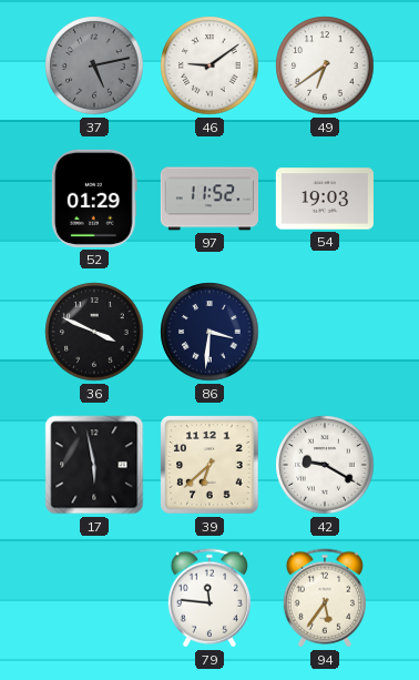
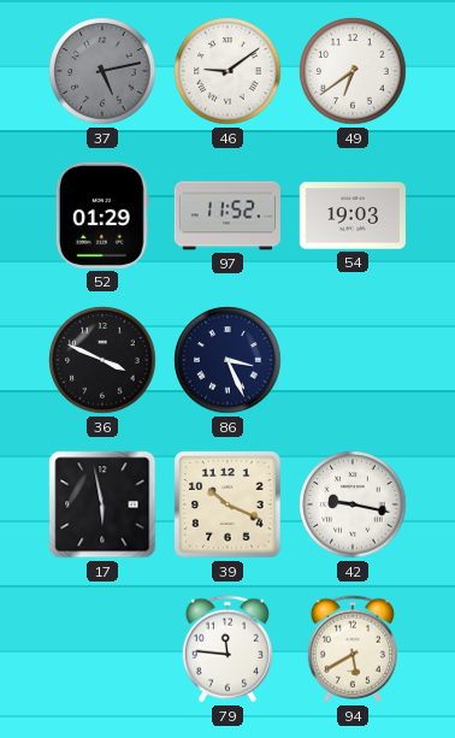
86: 3:31 -> 3:26 (227, 360)
39: 6:38 -> 10:19 (227, 504)
42: 9:20 -> 9:17 (353, 504)
94: 5:36 -> 5:40 (353, 649)
